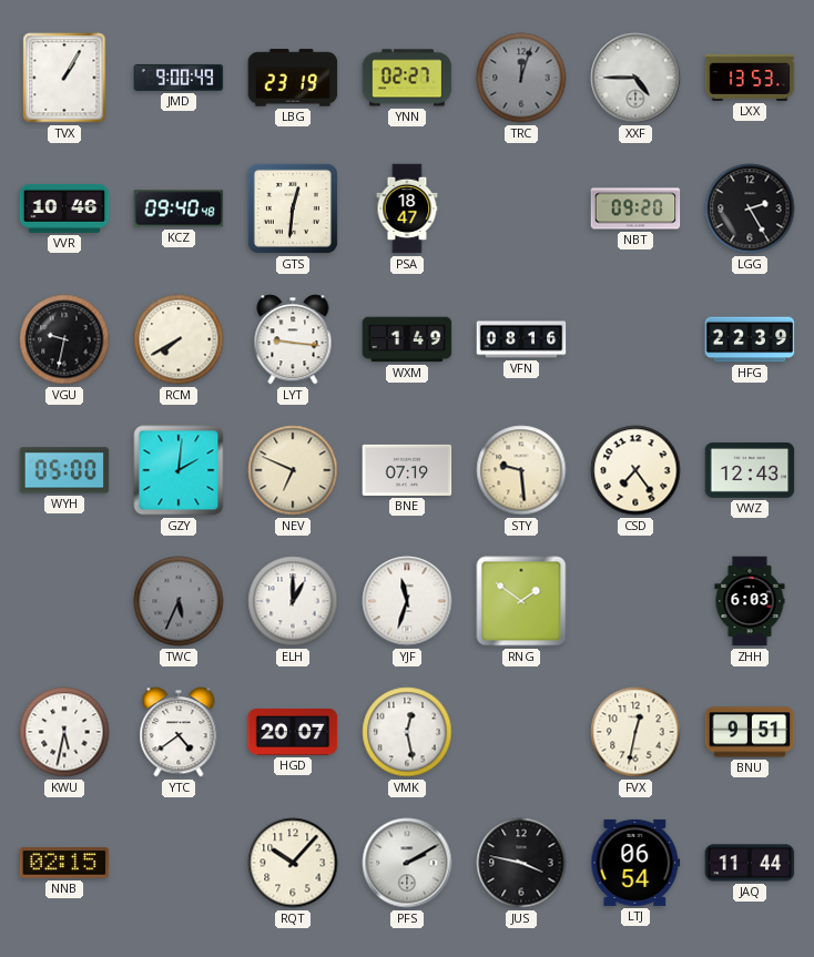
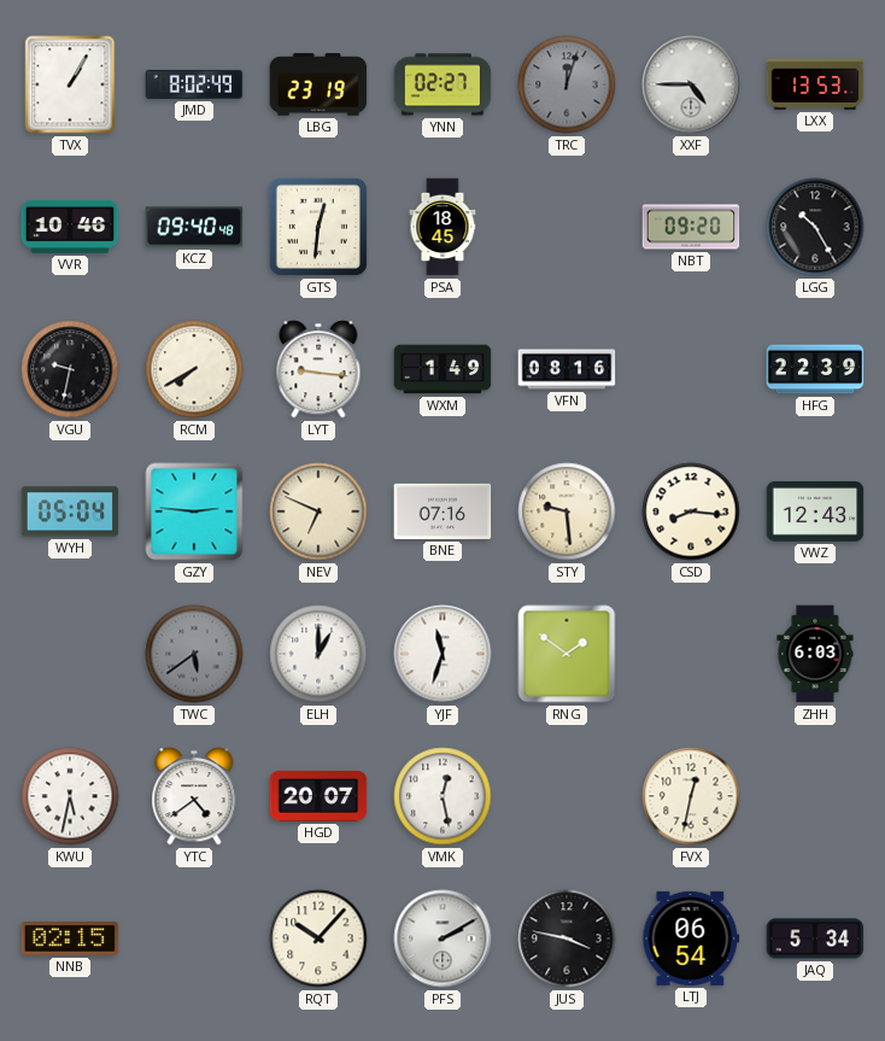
JMD: 9:00 -> 8:02 (194, 84)
PSA: 18:47 -> 18:45 (443, 227)
LGG: 2:25 -> 10:25 (815, 227)
WYH: 05:00 -> 05:04 (70, 511)
GZY: 2:01 -> 2:46 (194, 511)
BNE: 07:19 -> 07:16 (443, 511)
CSD: 7:24 -> 8:16 (691, 511)
TWC: 5:34 -> 5:39 (194, 654)
BNU: 9:51 -> none (750, 732)
JAQ: 11:44 -> 5:34 (815, 938)
